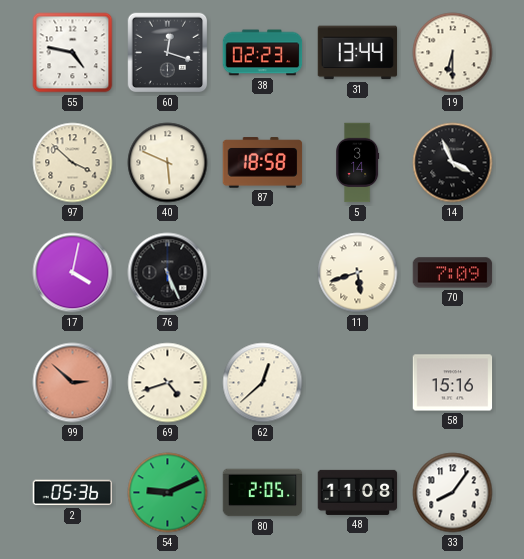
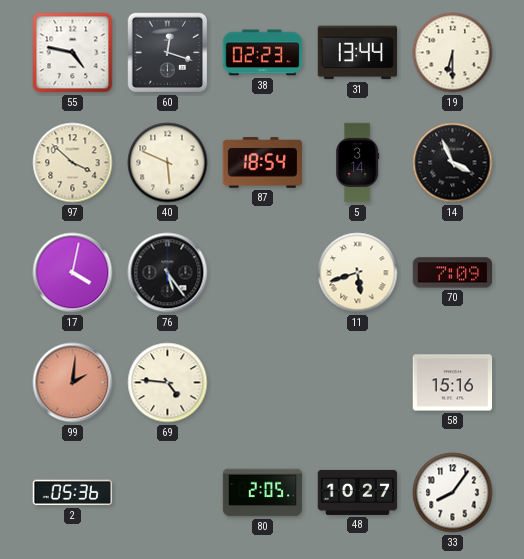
87: 18:58 -> 18:54 (263, 163)
76: 5:26 -> 5:24 (168, 273)
99: 2:52 -> 2:01 (73, 383)
69: 4:42 -> 4:46 (168, 383)
62: 12:38 -> none (263, 383)
54: 9:11 -> none (168, 493)
48: 11:08 -> 10:27 (358, 492)
